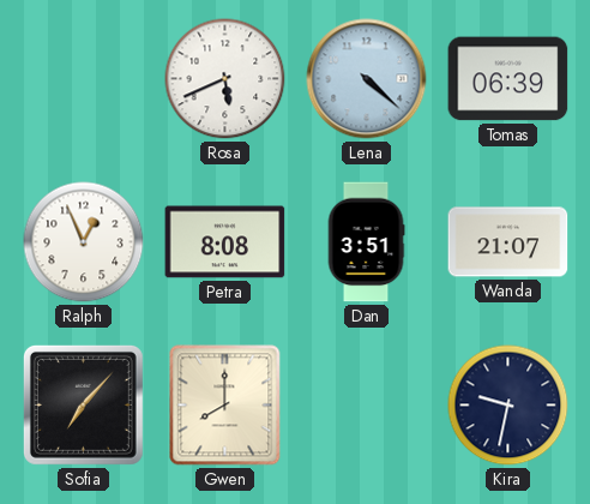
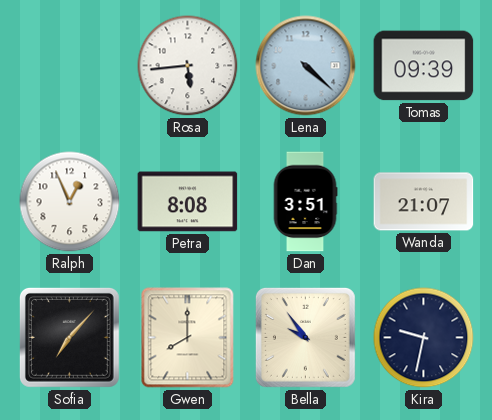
Rosa: 5:41 -> 5:44 (188, 66)
Tomas: 06:39 -> 09:39 (424, 66)
Bella: none -> 9:54 (305, 337)
